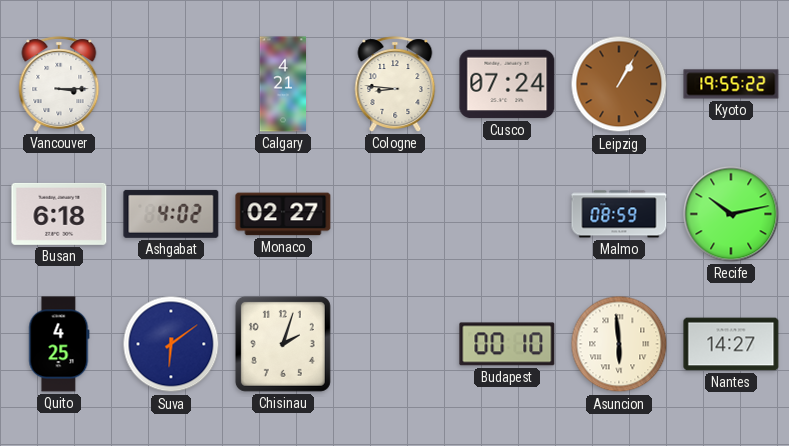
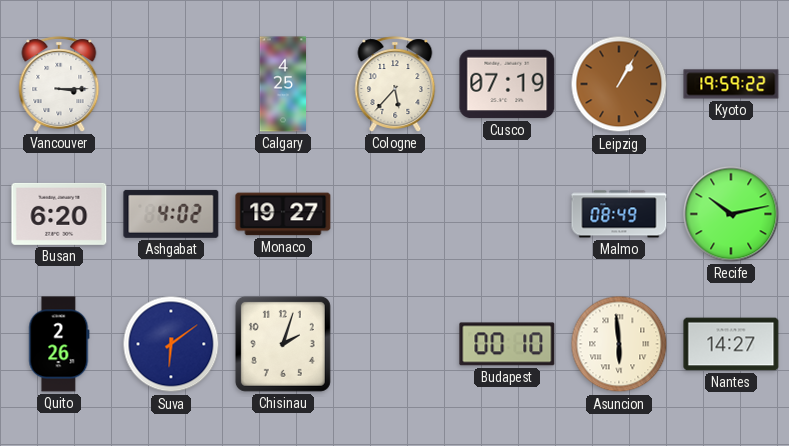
Calgary: 4:21 -> 4:25 (282, 84)
Cologne: 8:46 -> 5:37 (395, 84)
Cusco: 07:24 -> 07:19 (507, 84)
Kyoto: 19:55 -> 19:59 (731, 84)
Busan: 6:18 -> 6:20 (59, 214)
Monaco: 02:27 -> 19:27 (283, 214)
Malmo: 08:59 -> 08:49 (619, 214)
Quito: 4:25 -> 2:26 (59, 344)
